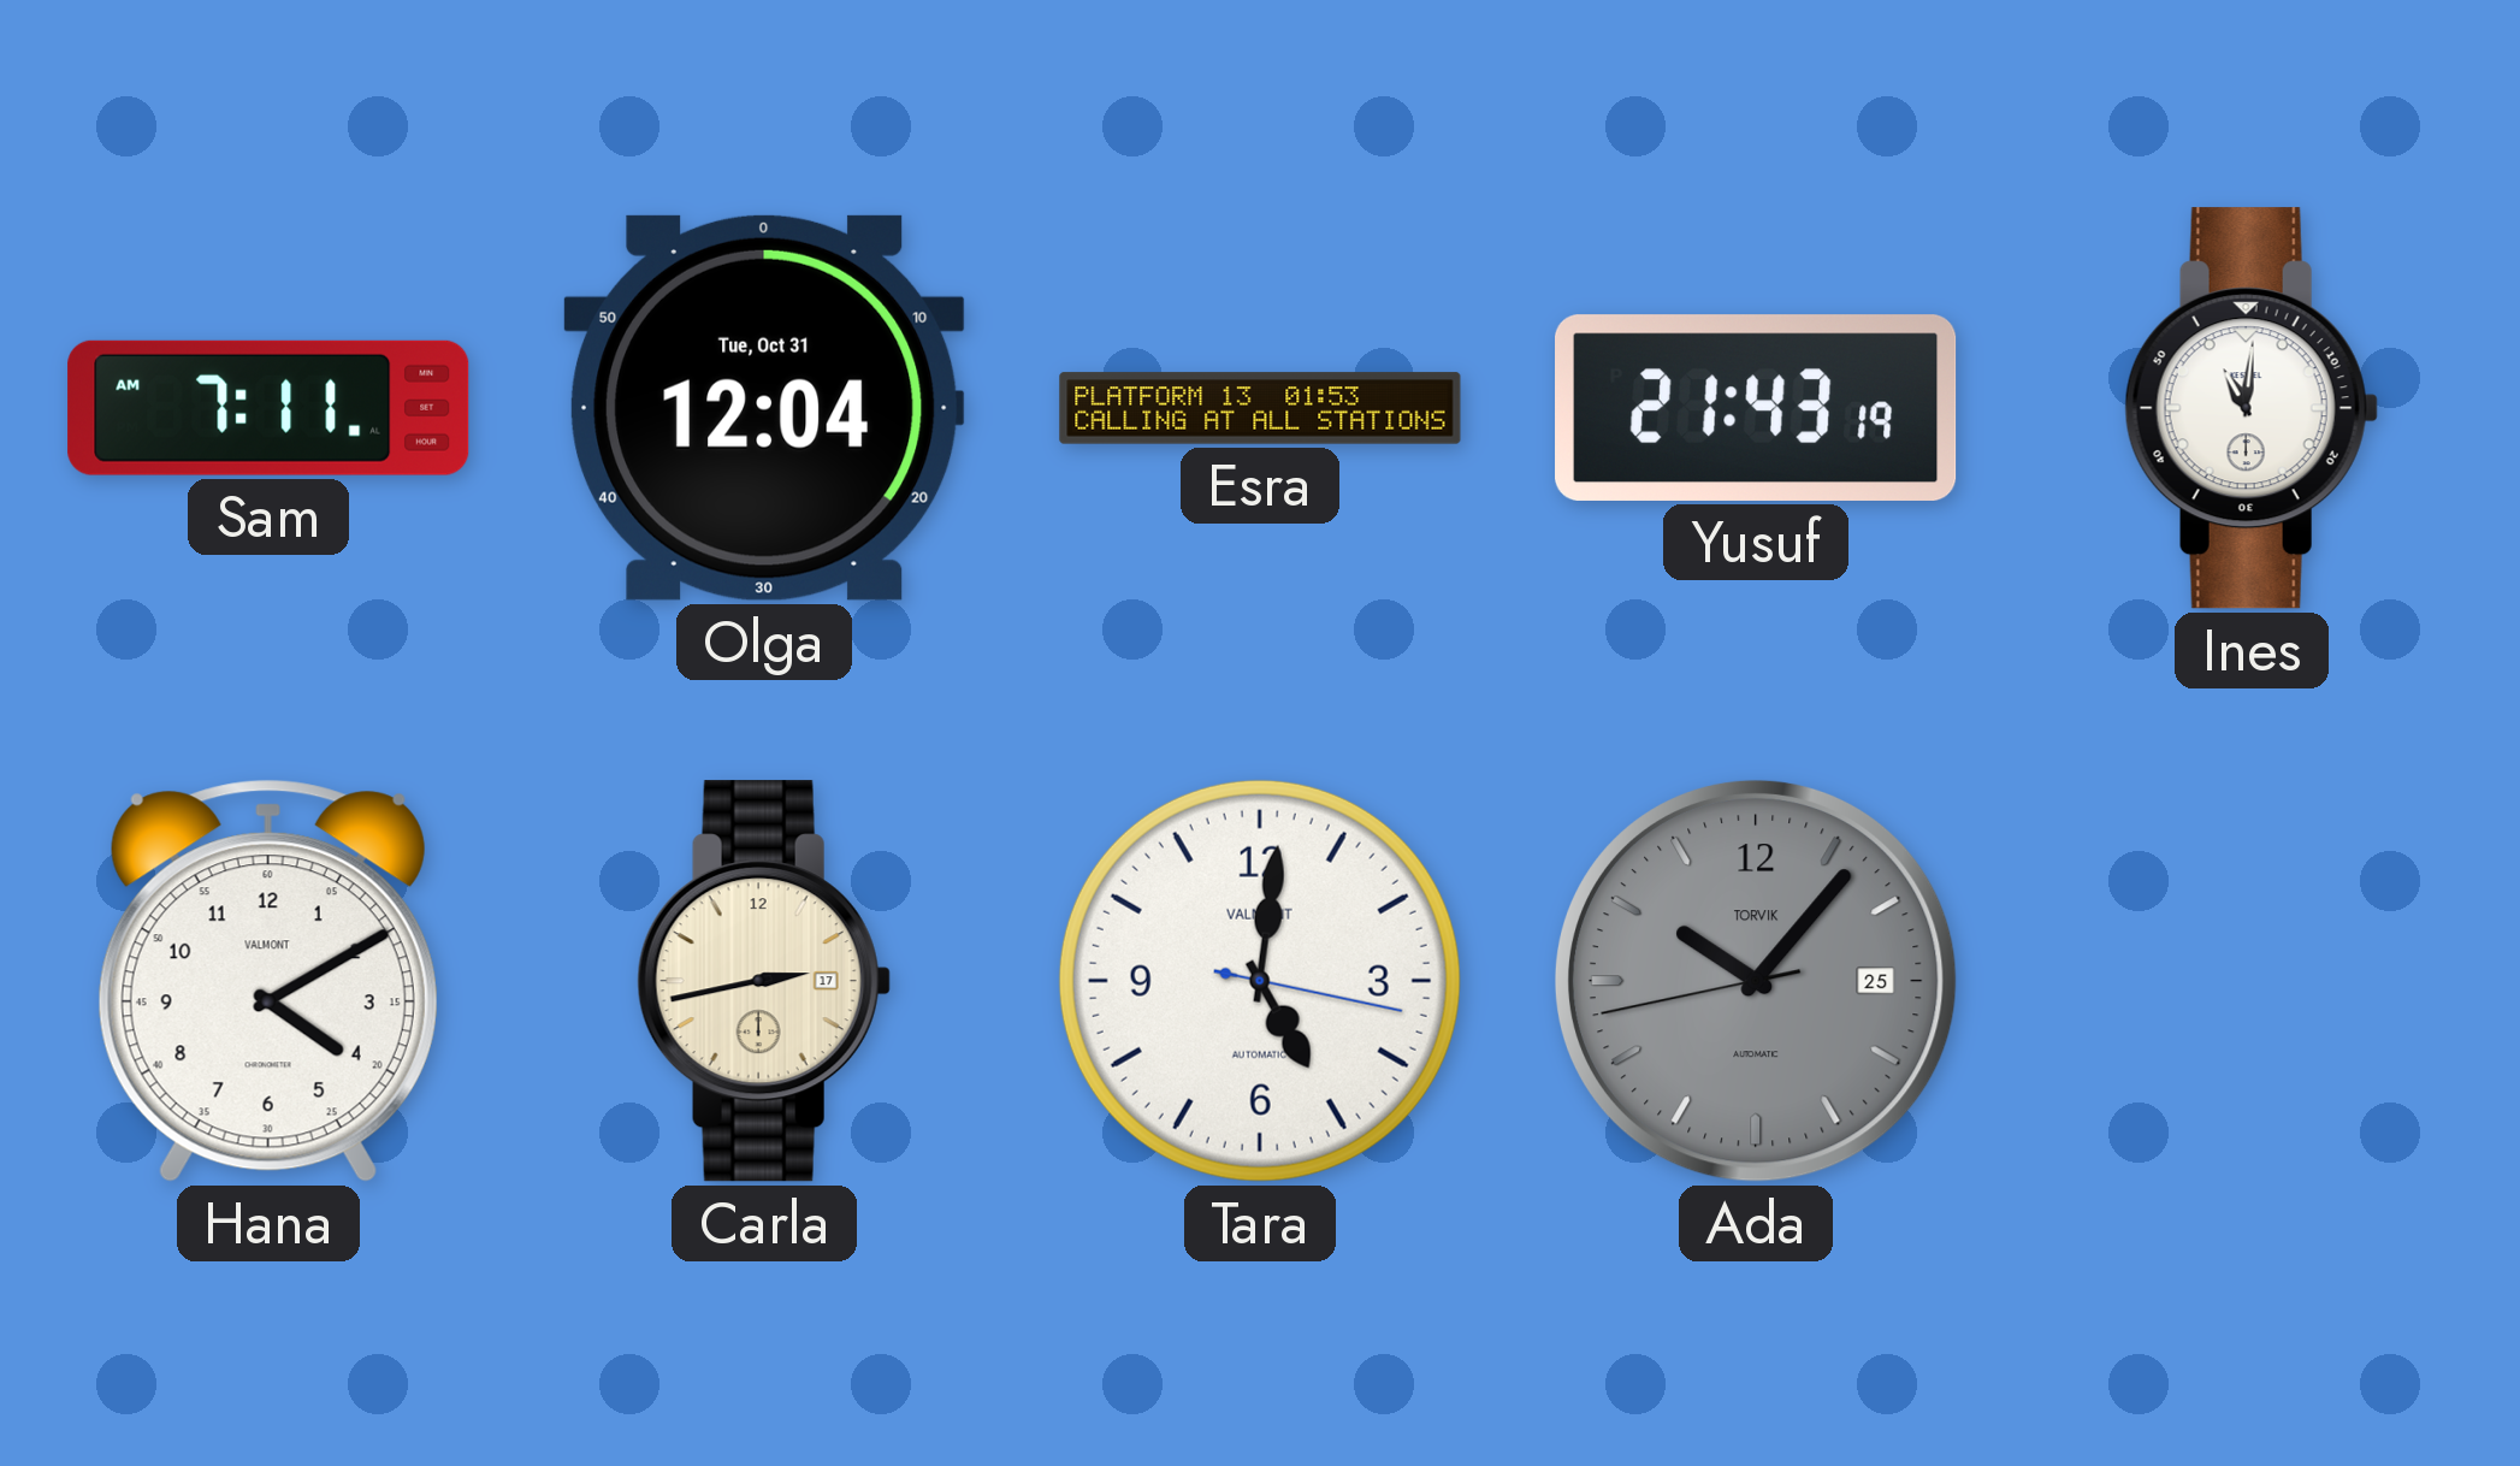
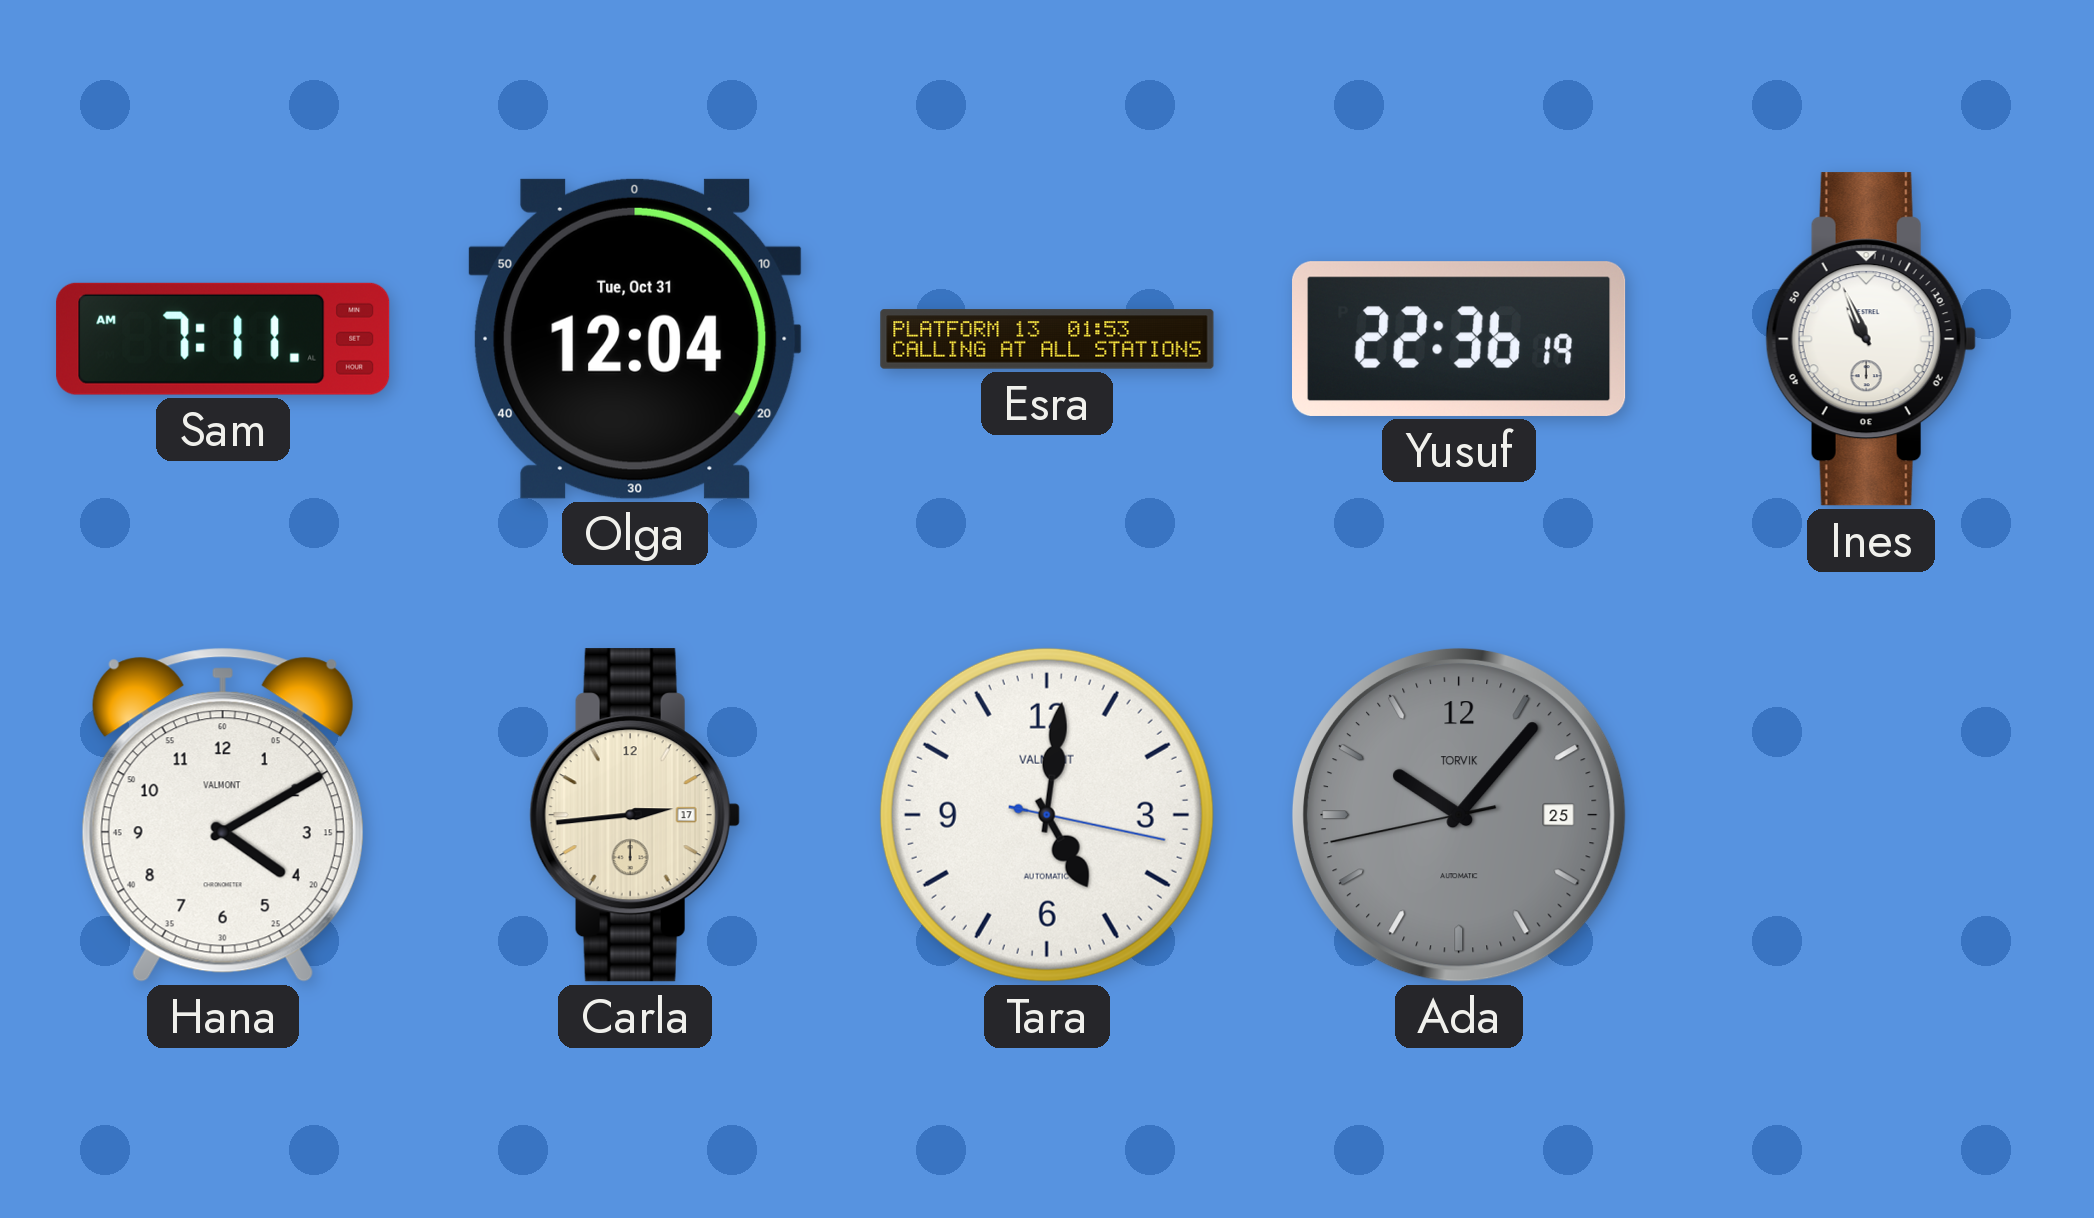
Yusuf: 21:43 -> 22:36 (1460, 339)
Ines: 11:01 -> 10:56 (1871, 339)
Carla: 2:43 -> 2:44 (635, 815)
